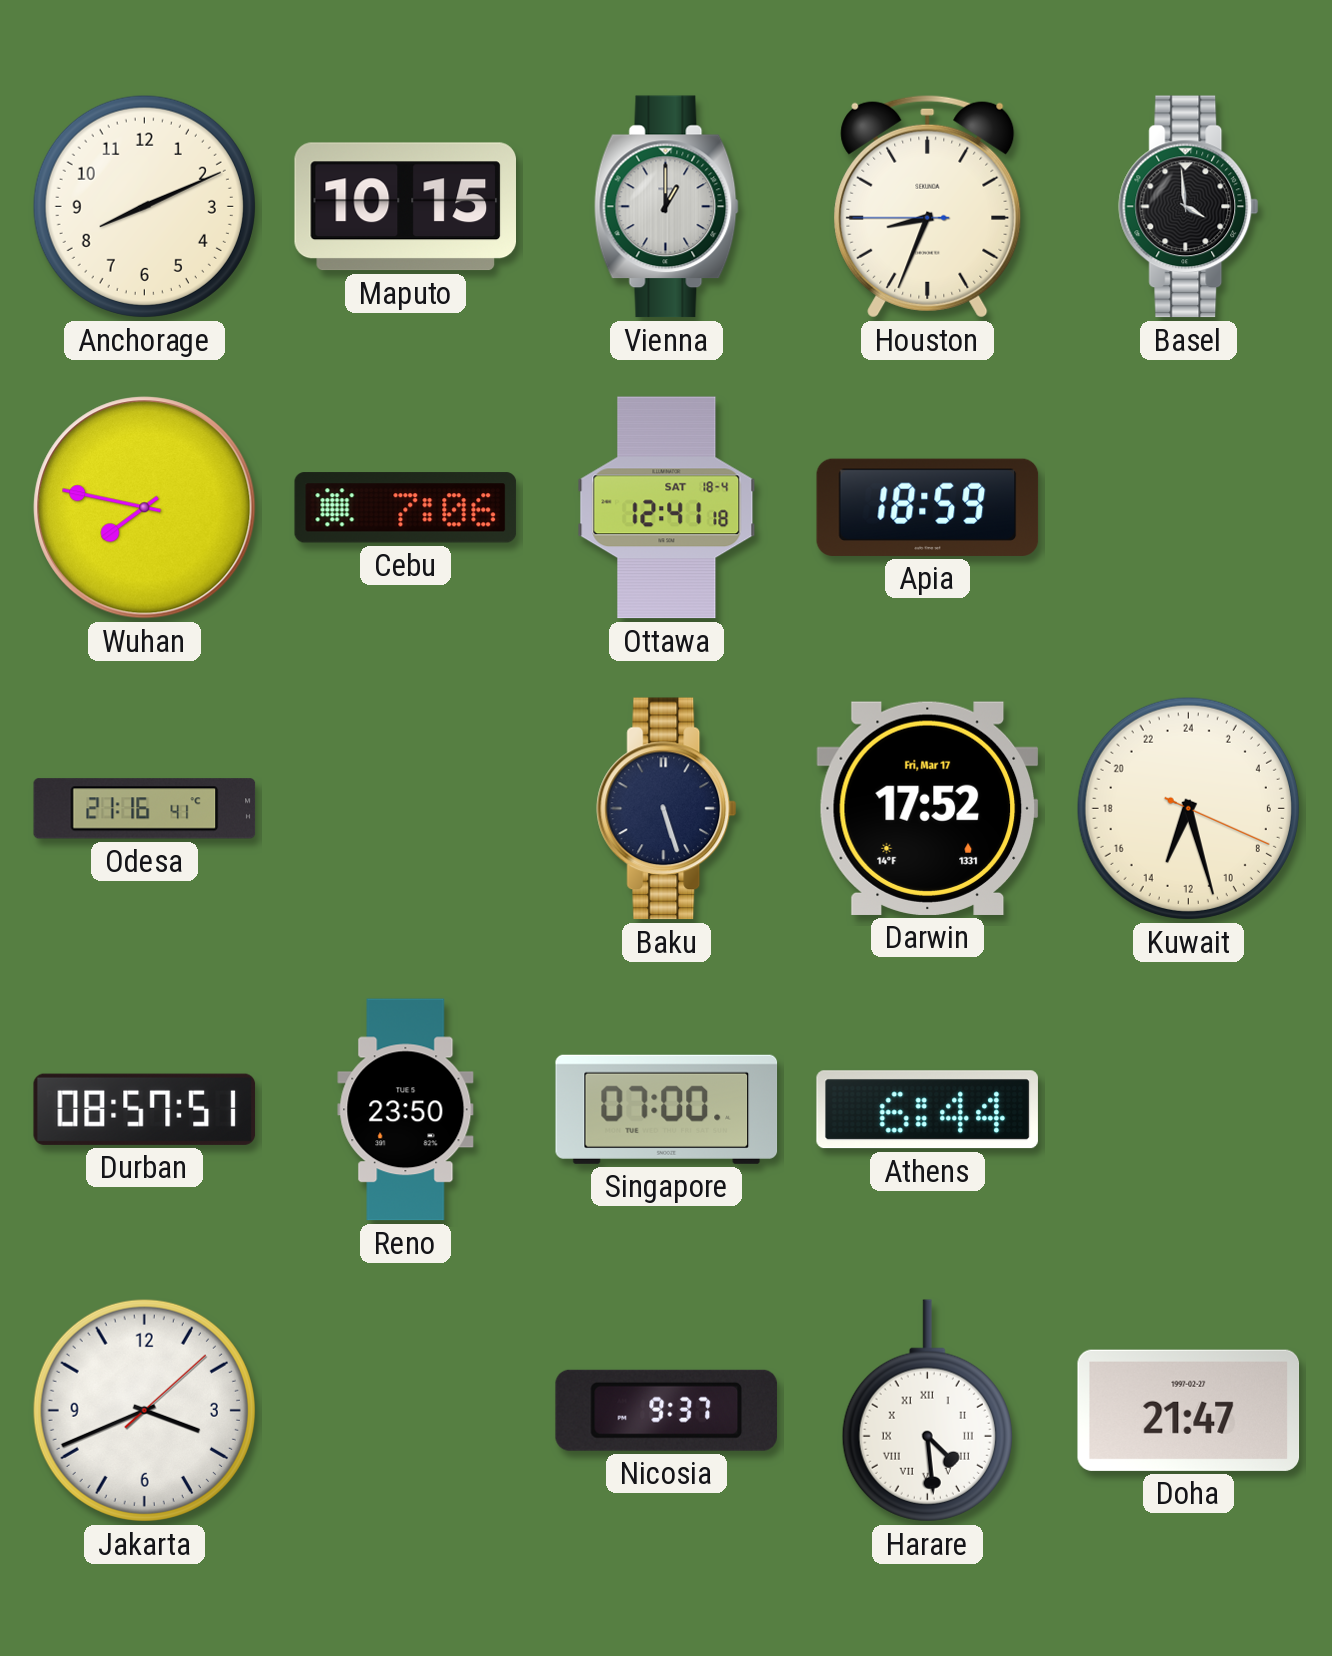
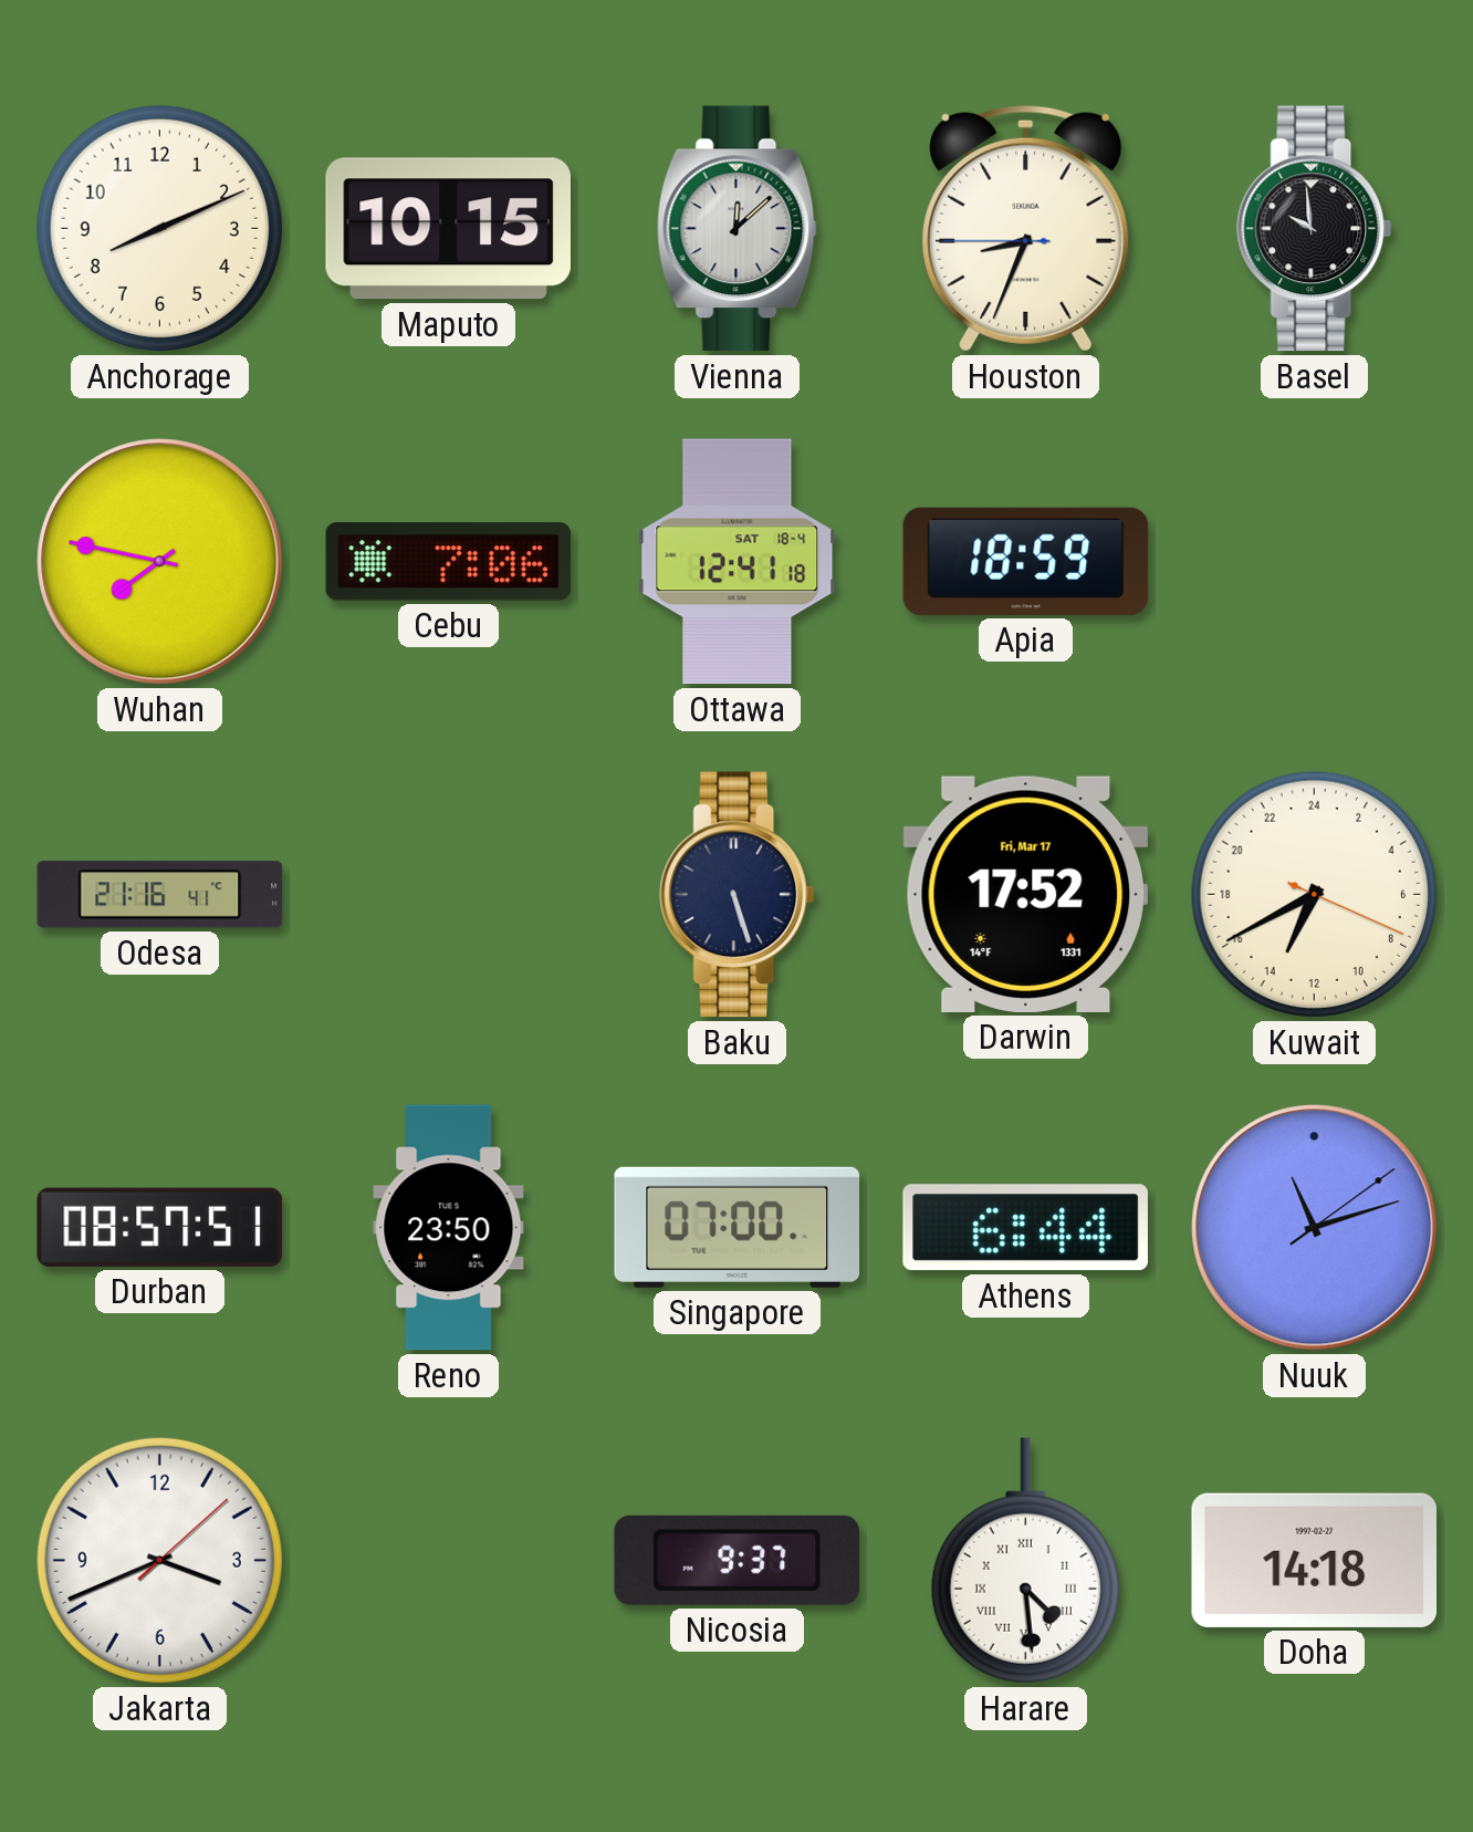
Vienna: 1:00 -> 12:08 (736, 229)
Basel: 3:59 -> 9:59 (1315, 229)
Kuwait: 13:27 -> 13:40 (1314, 894)
Nuuk: none -> 11:12 (1315, 1228)
Doha: 21:47 -> 14:18 (1315, 1560)
